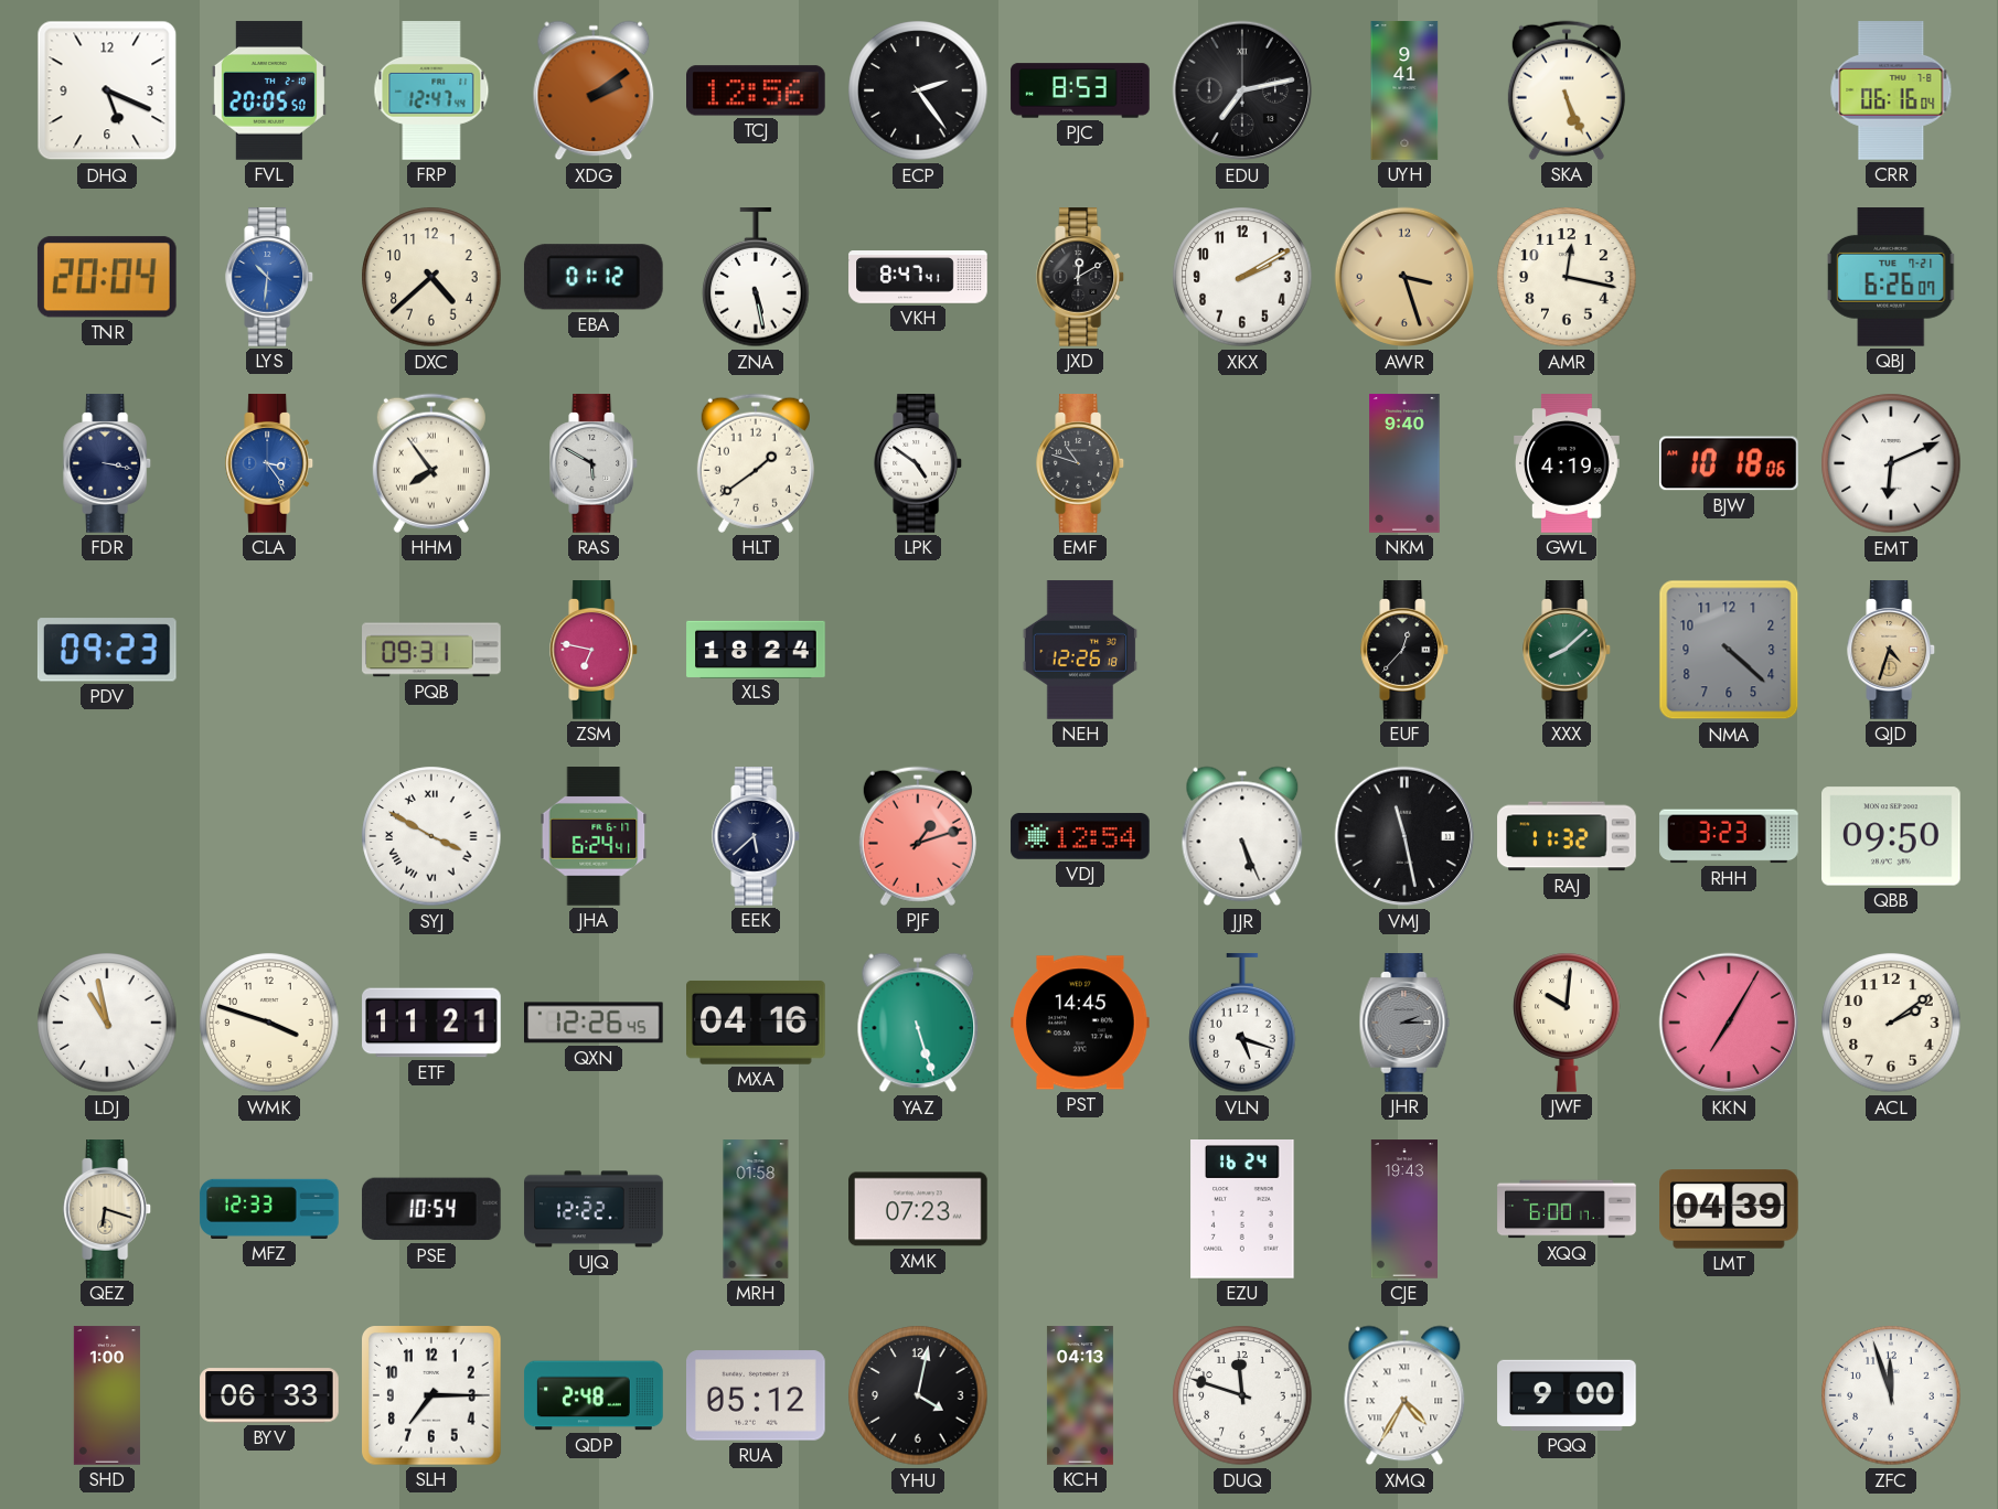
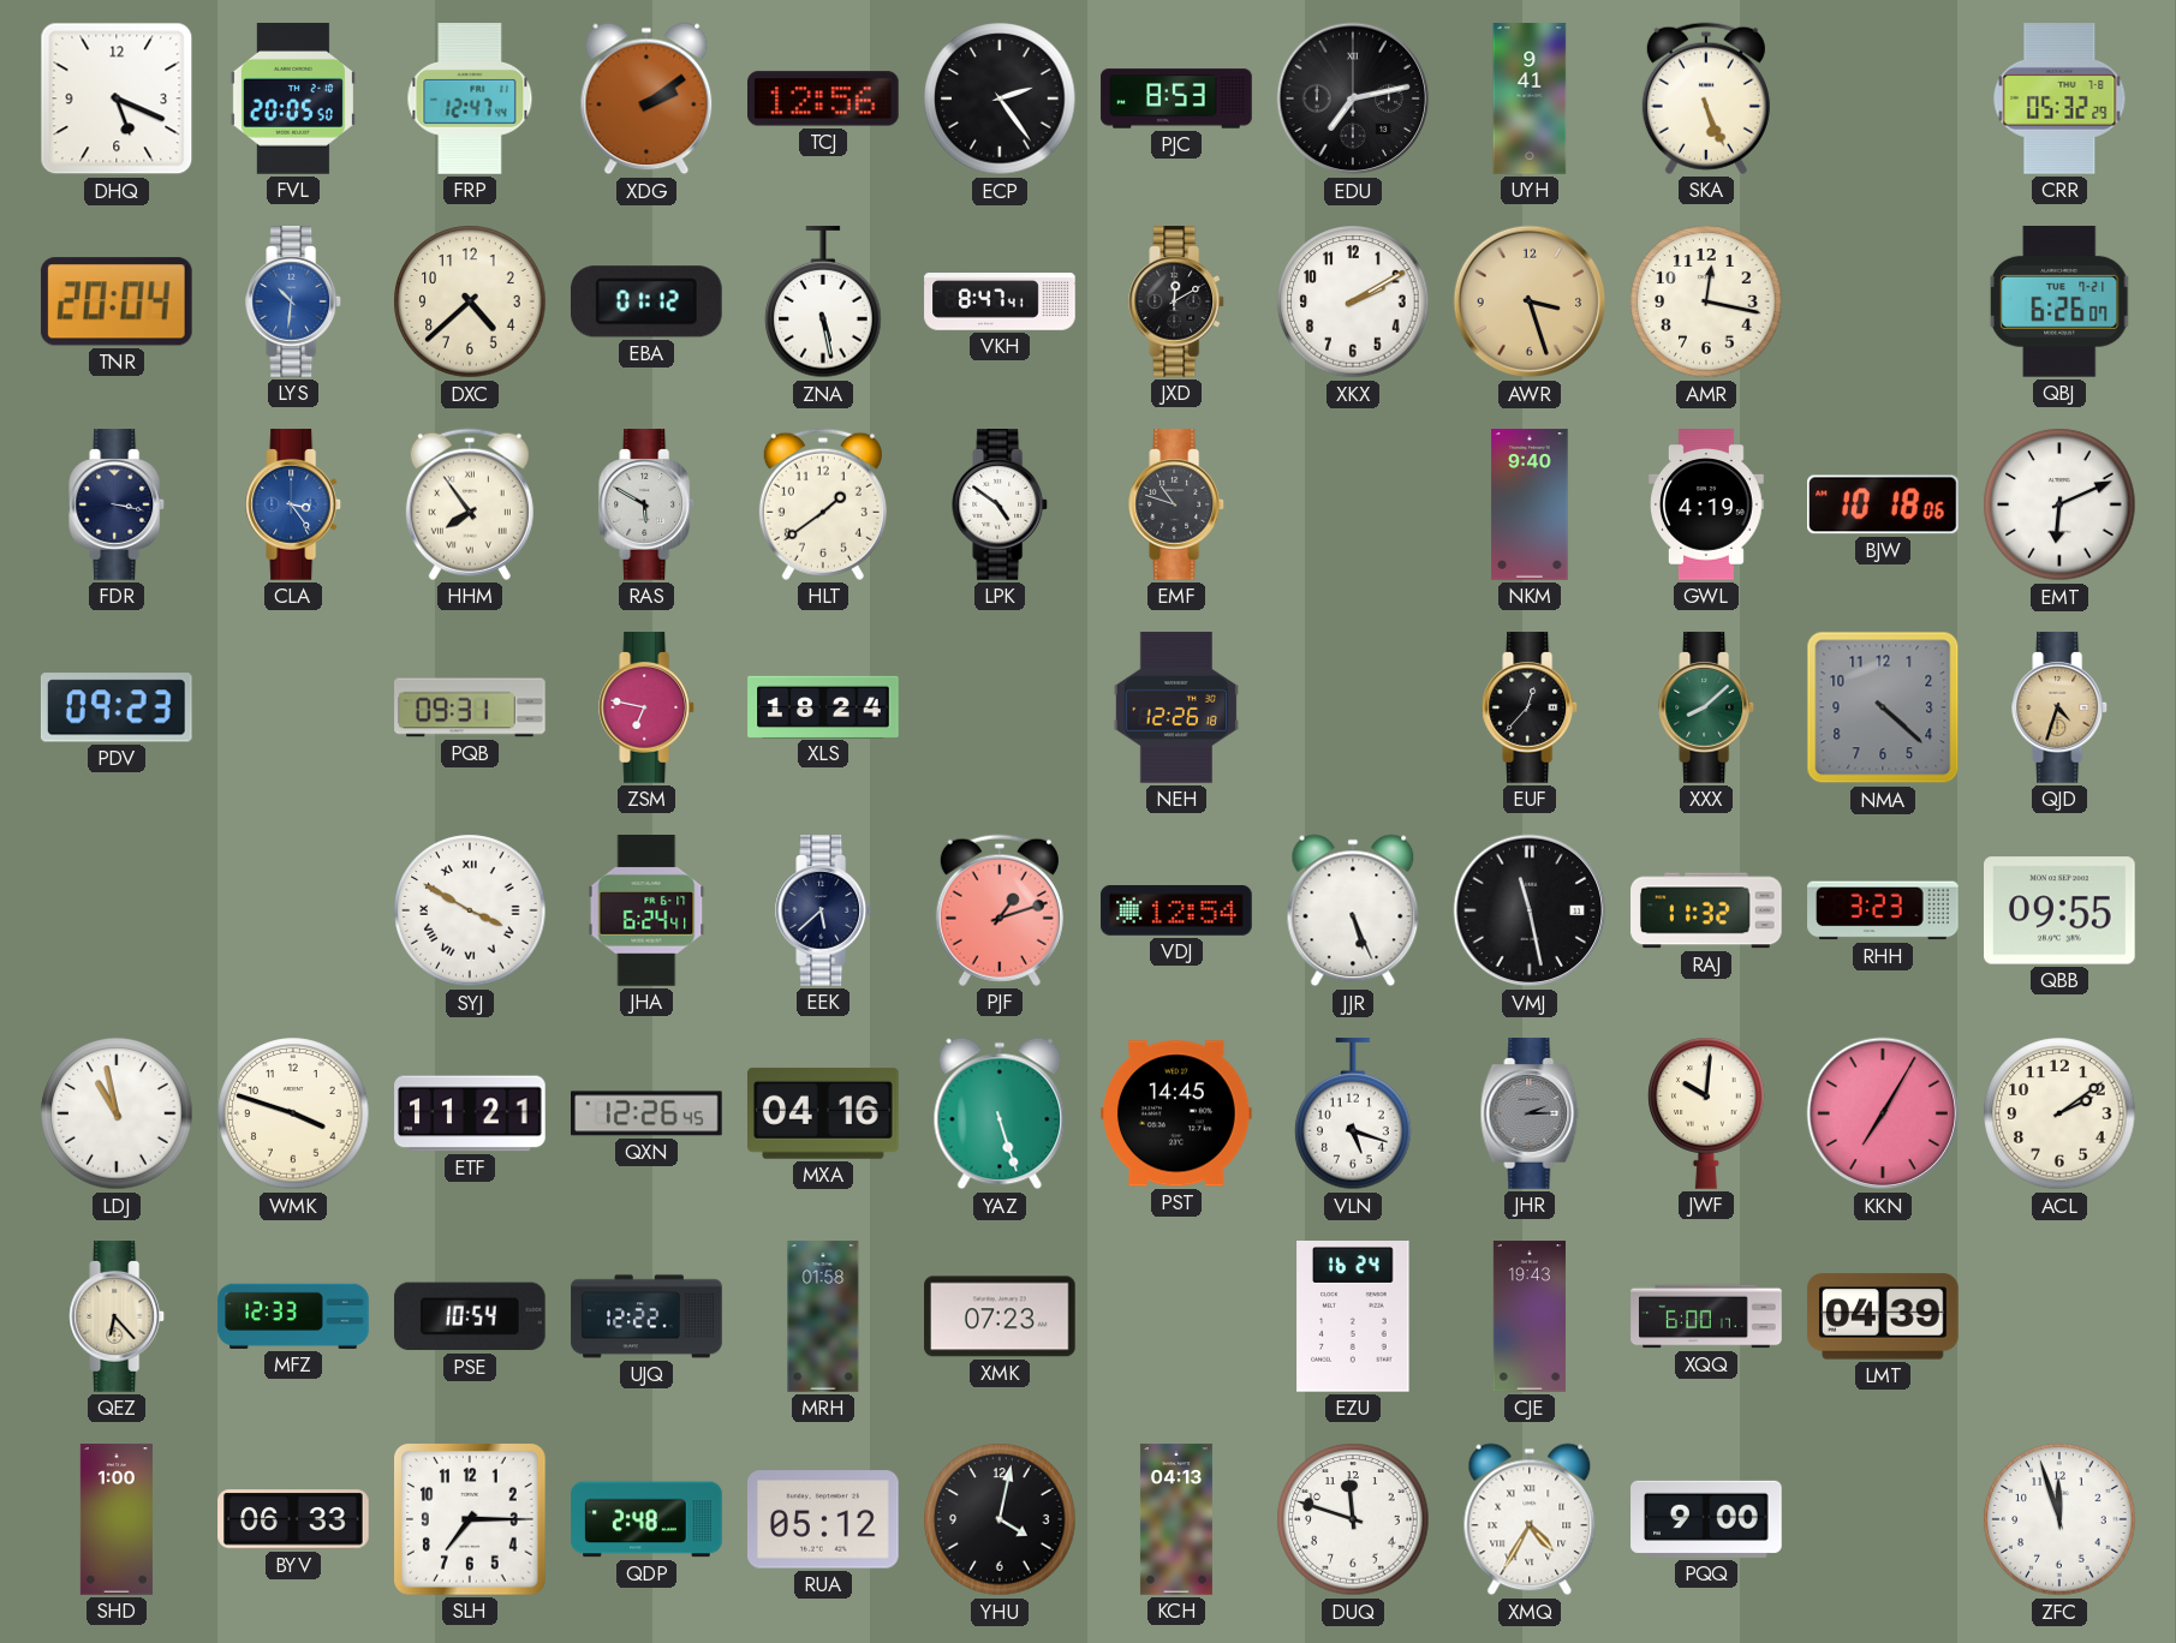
CRR: 06:16 -> 05:32 (2059, 98)
QBB: 09:50 -> 09:55 (2061, 910)
QEZ: 6:18 -> 6:23 (118, 1316)
